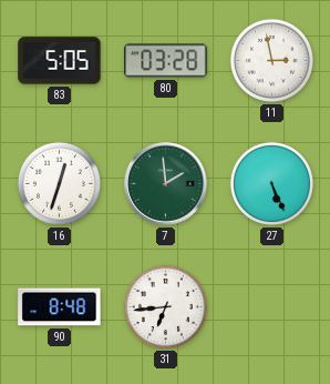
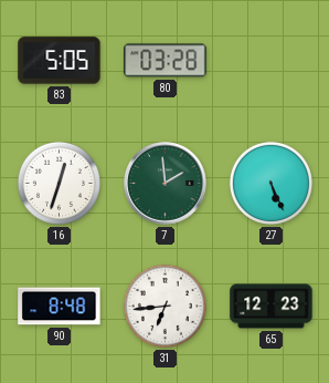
11: 2:58 -> none (271, 60)
65: none -> 12:23 (272, 307)
